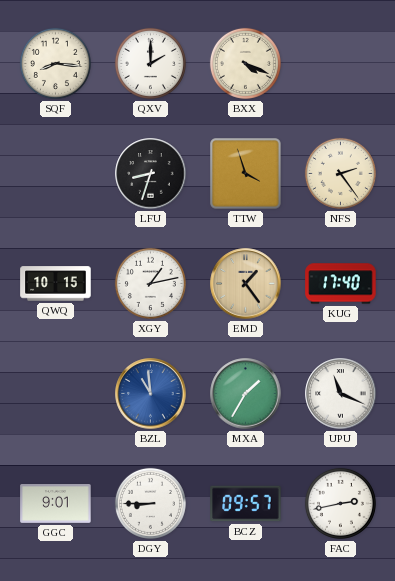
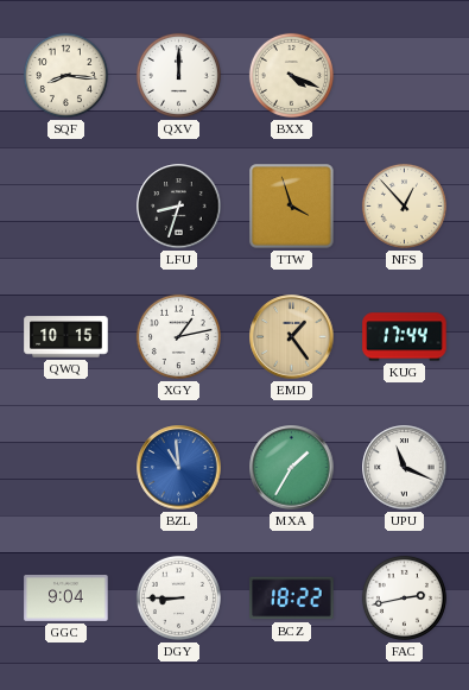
QXV: 2:00 -> 12:00 (178, 75)
NFS: 2:24 -> 12:53 (404, 205)
KUG: 17:40 -> 17:44 (405, 337)
GGC: 9:01 -> 9:04 (66, 599)
BCZ: 09:57 -> 18:22 (292, 599)
